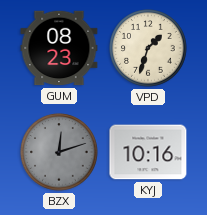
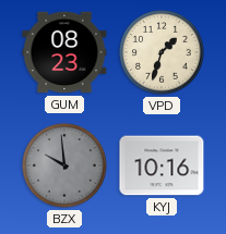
BZX: 12:12 -> 9:59 (64, 165)
